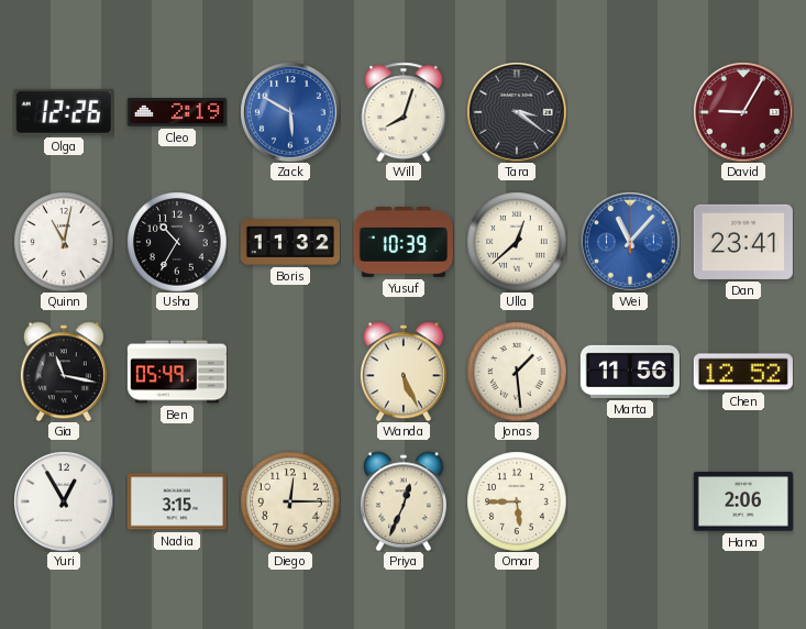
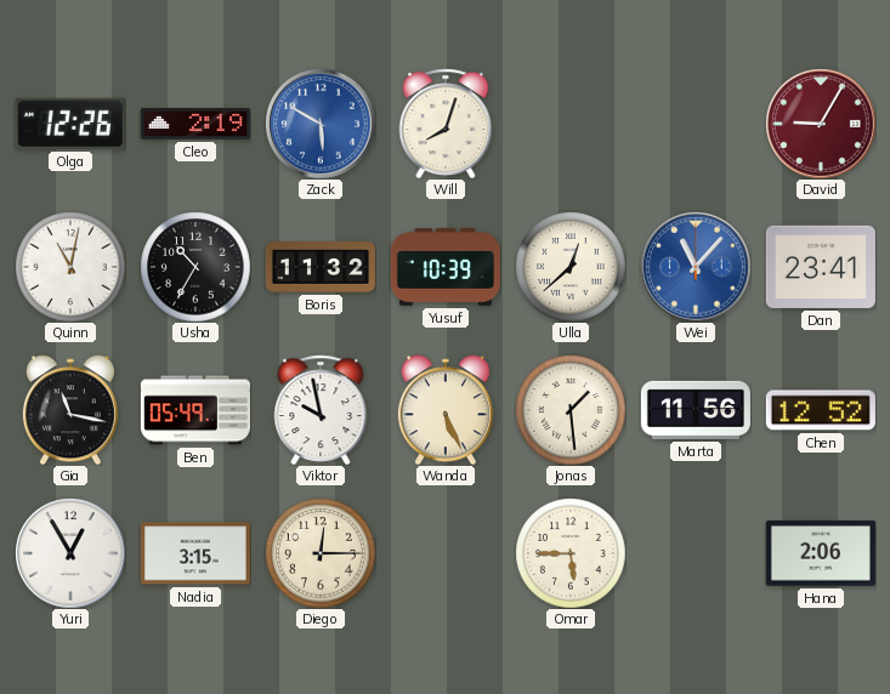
Tara: 3:21 -> none (517, 112)
Viktor: none -> 9:58 (321, 410)
Priya: 12:34 -> none (404, 501)
